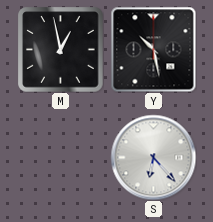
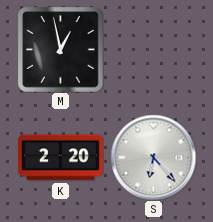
Y: 10:28 -> none (153, 49)
K: none -> 2:20 (60, 158)
